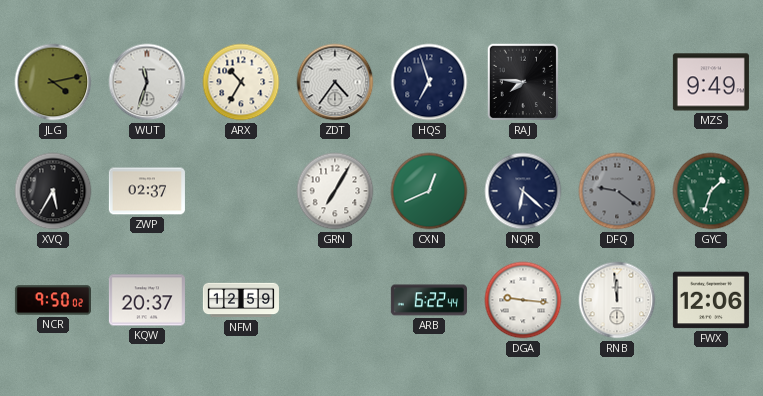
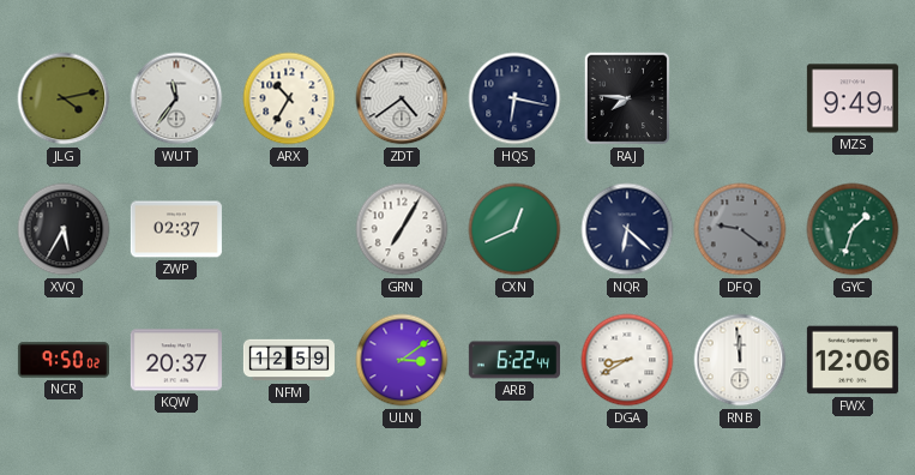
WUT: 11:33 -> 11:36 (176, 98)
ZDT: 4:36 -> 4:39 (402, 98)
HQS: 6:57 -> 6:17 (514, 98)
ULN: none -> 3:09 (402, 360)
DGA: 9:16 -> 8:40 (627, 360)
